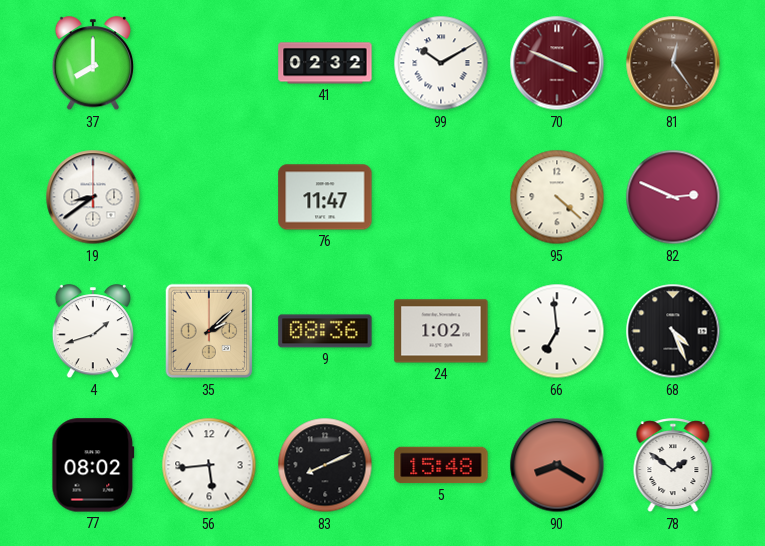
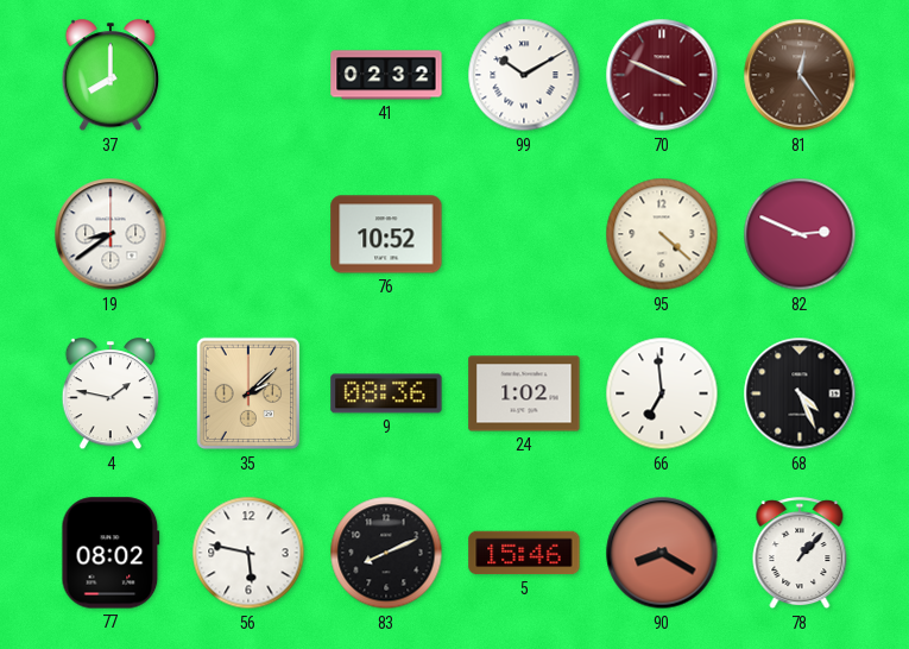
76: 11:47 -> 10:52 (386, 234)
4: 1:42 -> 1:47 (109, 395)
56: 5:44 -> 5:47 (248, 553)
5: 15:48 -> 15:46 (524, 553)
78: 1:51 -> 1:07 (800, 554)
